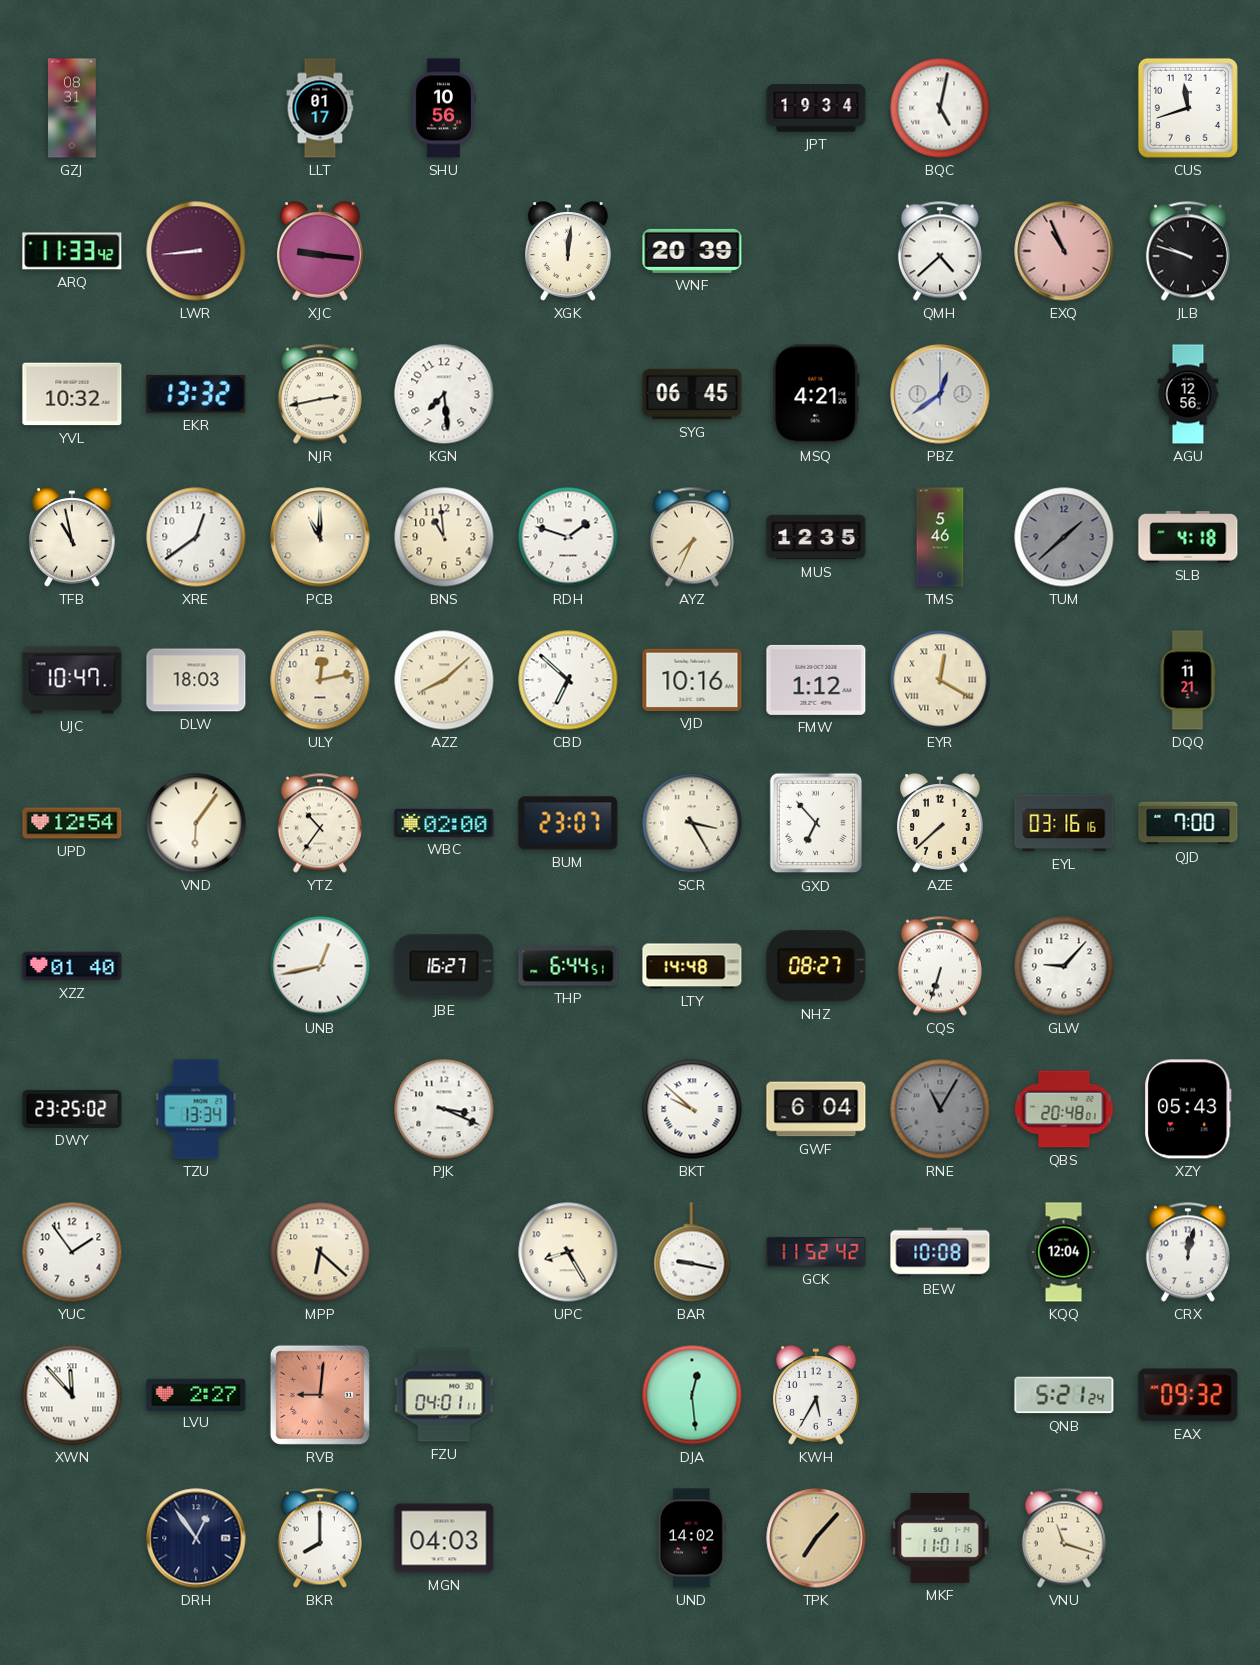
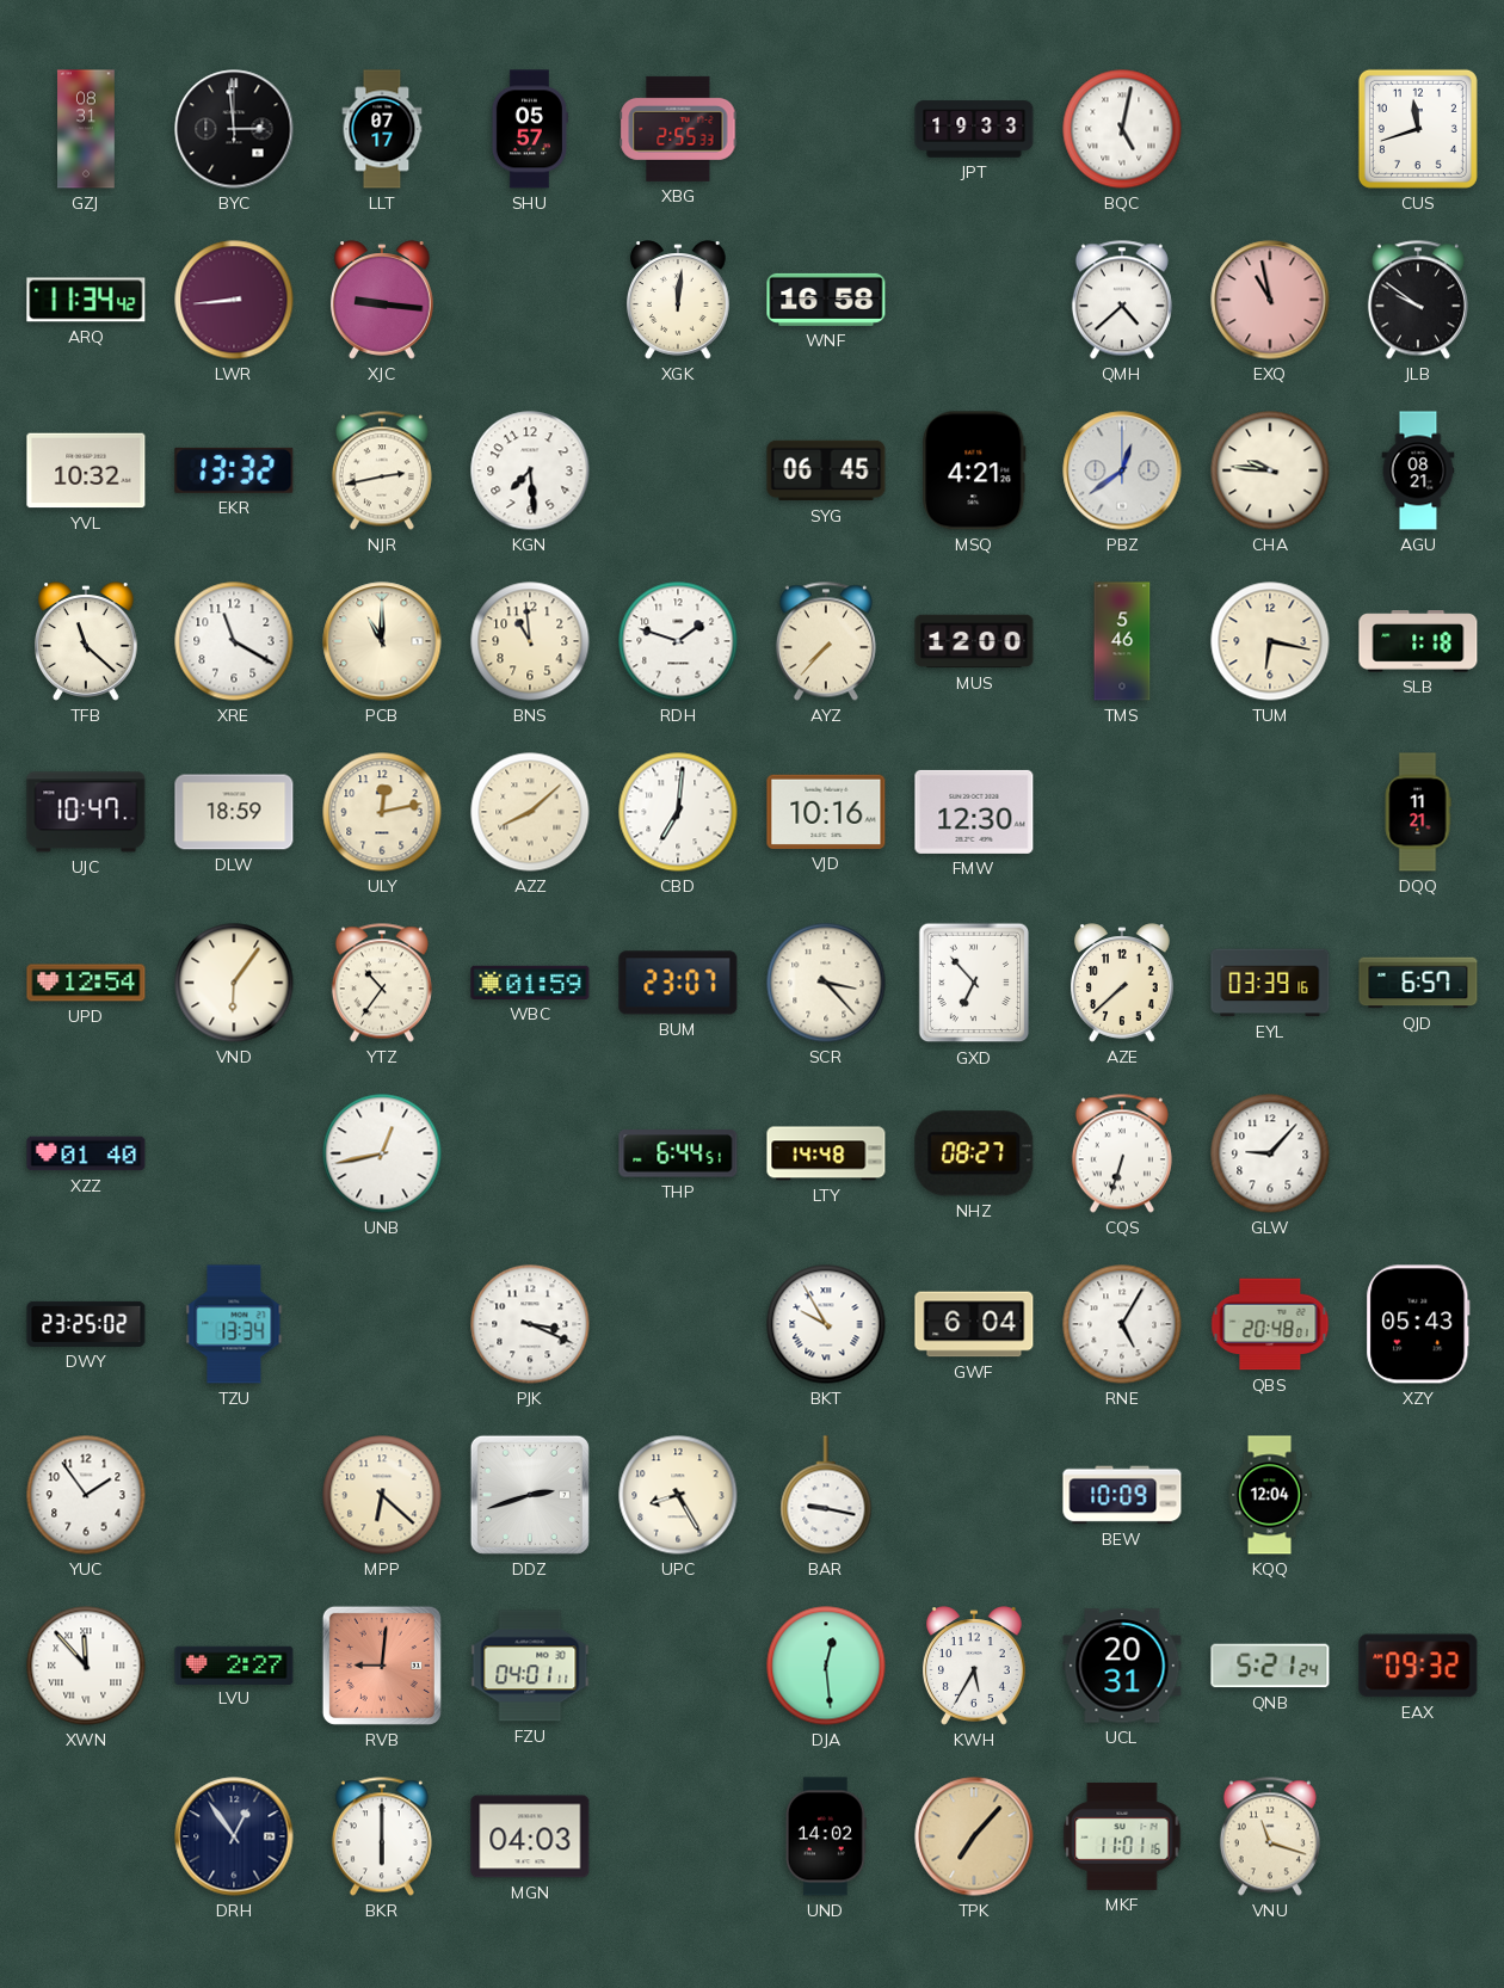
BYC: none -> 2:59 (234, 129)
LLT: 01:17 -> 07:17 (382, 129)
SHU: 10:56 -> 05:57 (529, 129)
XBG: none -> 2:55 (678, 129)
JPT: 19:34 -> 19:33 (974, 129)
ARQ: 11:33 -> 11:34 (86, 300)
WNF: 20:39 -> 16:58 (826, 300)
EXQ: 10:56 -> 10:58 (1270, 300)
JLB: 9:48 -> 9:51 (1418, 300)
CHA: none -> 9:46 (1270, 470)
AGU: 12:56 -> 08:21 (1418, 470)
TFB: 10:58 -> 11:22 (87, 641)
XRE: 12:39 -> 11:20 (234, 641)
AYZ: 7:34 -> 7:37 (826, 641)
MUS: 12:35 -> 12:00 (974, 641)
TUM: 1:38 -> 6:17 (1270, 641)
TUM dial: grey -> cream (1270, 641)
SLB: 4:18 -> 1:18 (1418, 641)
DLW: 18:03 -> 18:59 (234, 812)
CBD: 6:52 -> 7:01 (678, 812)
FMW: 1:12 -> 12:30 (974, 812)
EYR: 12:20 -> none (940, 680)
WBC: 02:00 -> 01:59 (530, 983)
SCR: 3:25 -> 3:23 (826, 983)
EYL: 03:16 -> 03:39 (1270, 983)
QJD: 7:00 -> 6:57 (1418, 983)
JBE: 16:27 -> none (444, 966)
BKT: 9:52 -> 9:55 (826, 1324)
RNE: 11:05 -> 5:05 (1122, 1324)
RNE dial: grey -> white (1122, 1324)
DDZ: none -> 2:42 (530, 1495)
GCK: 11:52 -> none (816, 1252)
BEW: 10:08 -> 10:09 (1122, 1495)
CRX: 12:02 -> none (1188, 1252)
UCL: none -> 20:31 (1122, 1666)
BKR: 8:00 -> 6:00 (382, 1836)
